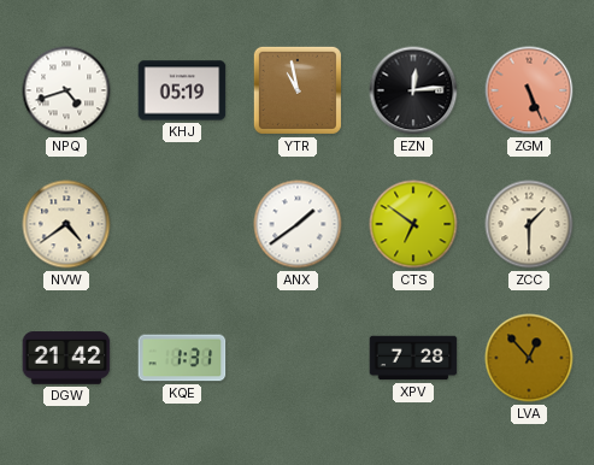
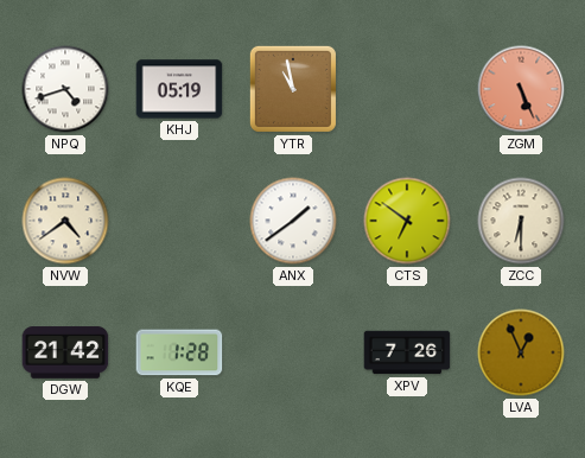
EZN: 12:14 -> none (413, 90)
ZCC: 1:30 -> 6:30 (521, 221)
KQE: 1:31 -> 1:28 (179, 352)
XPV: 7:28 -> 7:26 (407, 352)
LVA: 12:53 -> 12:56 (521, 352)
